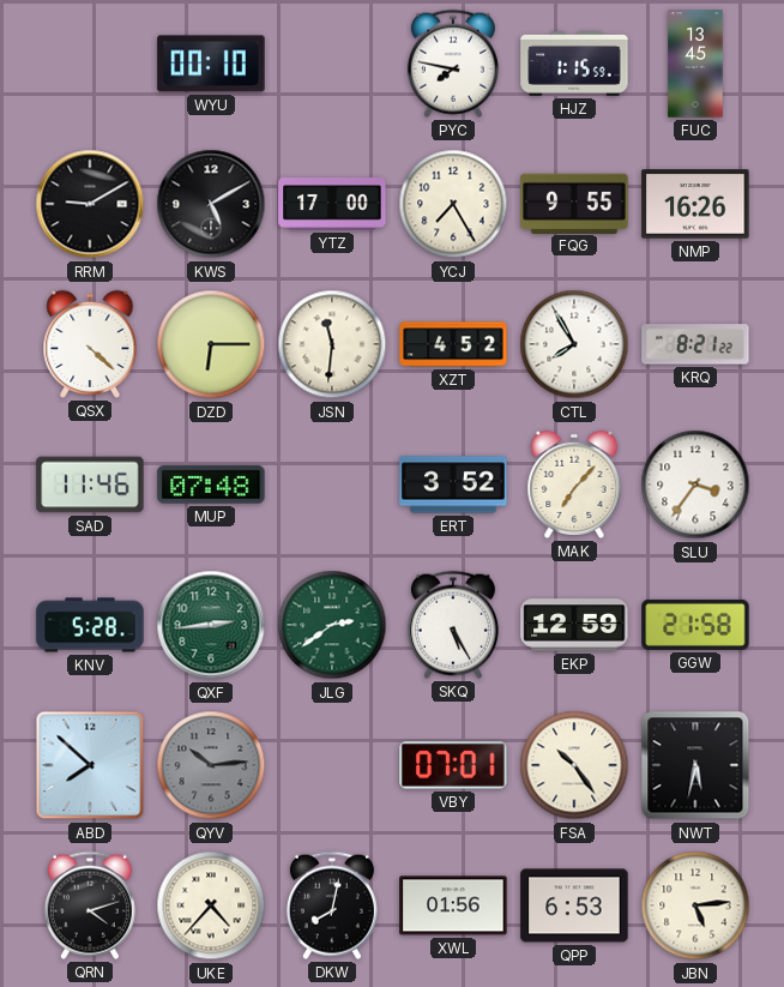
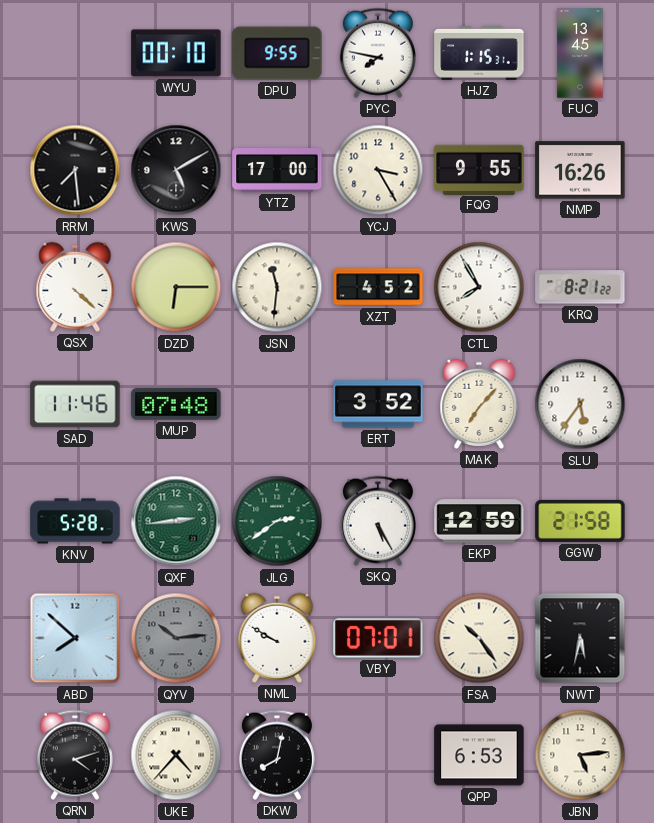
DPU: none -> 9:55 (277, 53)
HJZ: 1:15:59 -> 1:15:31 (479, 54)
RRM: 9:10 -> 7:29 (75, 170)
YCJ: 7:25 -> 3:25 (378, 170)
SLU: 3:36 -> 5:36 (580, 404)
NML: none -> 9:50 (277, 638)
XWL: 01:56 -> none (453, 905)
